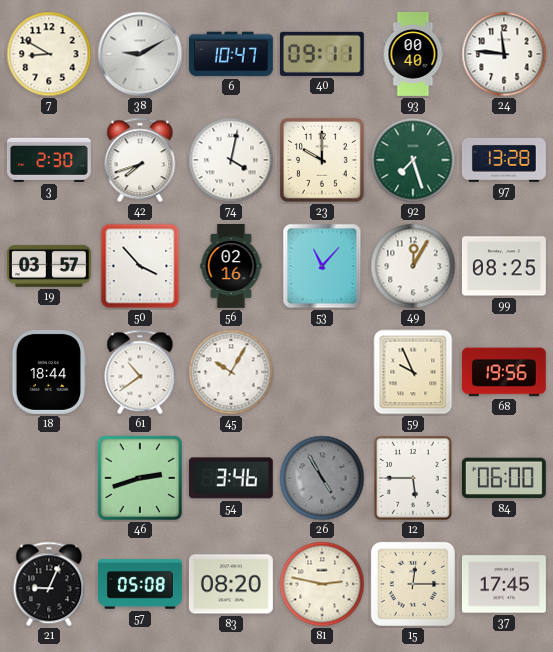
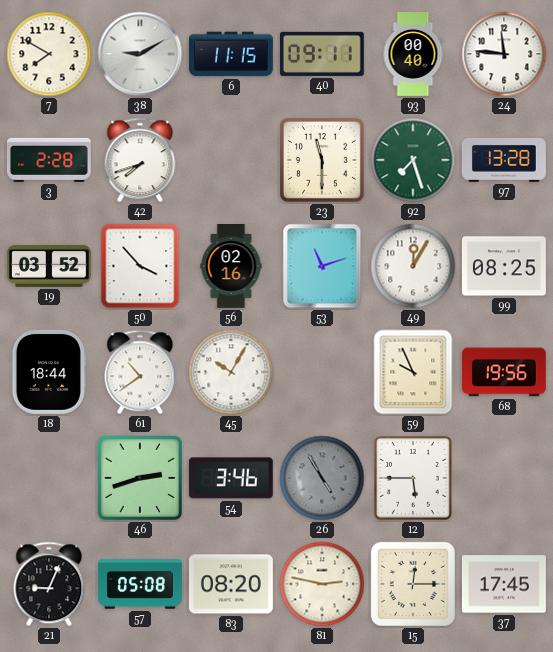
7: 8:50 -> 7:50 (49, 54)
6: 10:47 -> 11:15 (231, 54)
3: 2:30 -> 2:28 (49, 160)
74: 4:02 -> none (231, 160)
23: 10:00 -> 11:30 (322, 160)
19: 03:57 -> 03:52 (49, 266)
53: 11:07 -> 11:12 (322, 266)
84: 06:00 -> none (504, 478)
